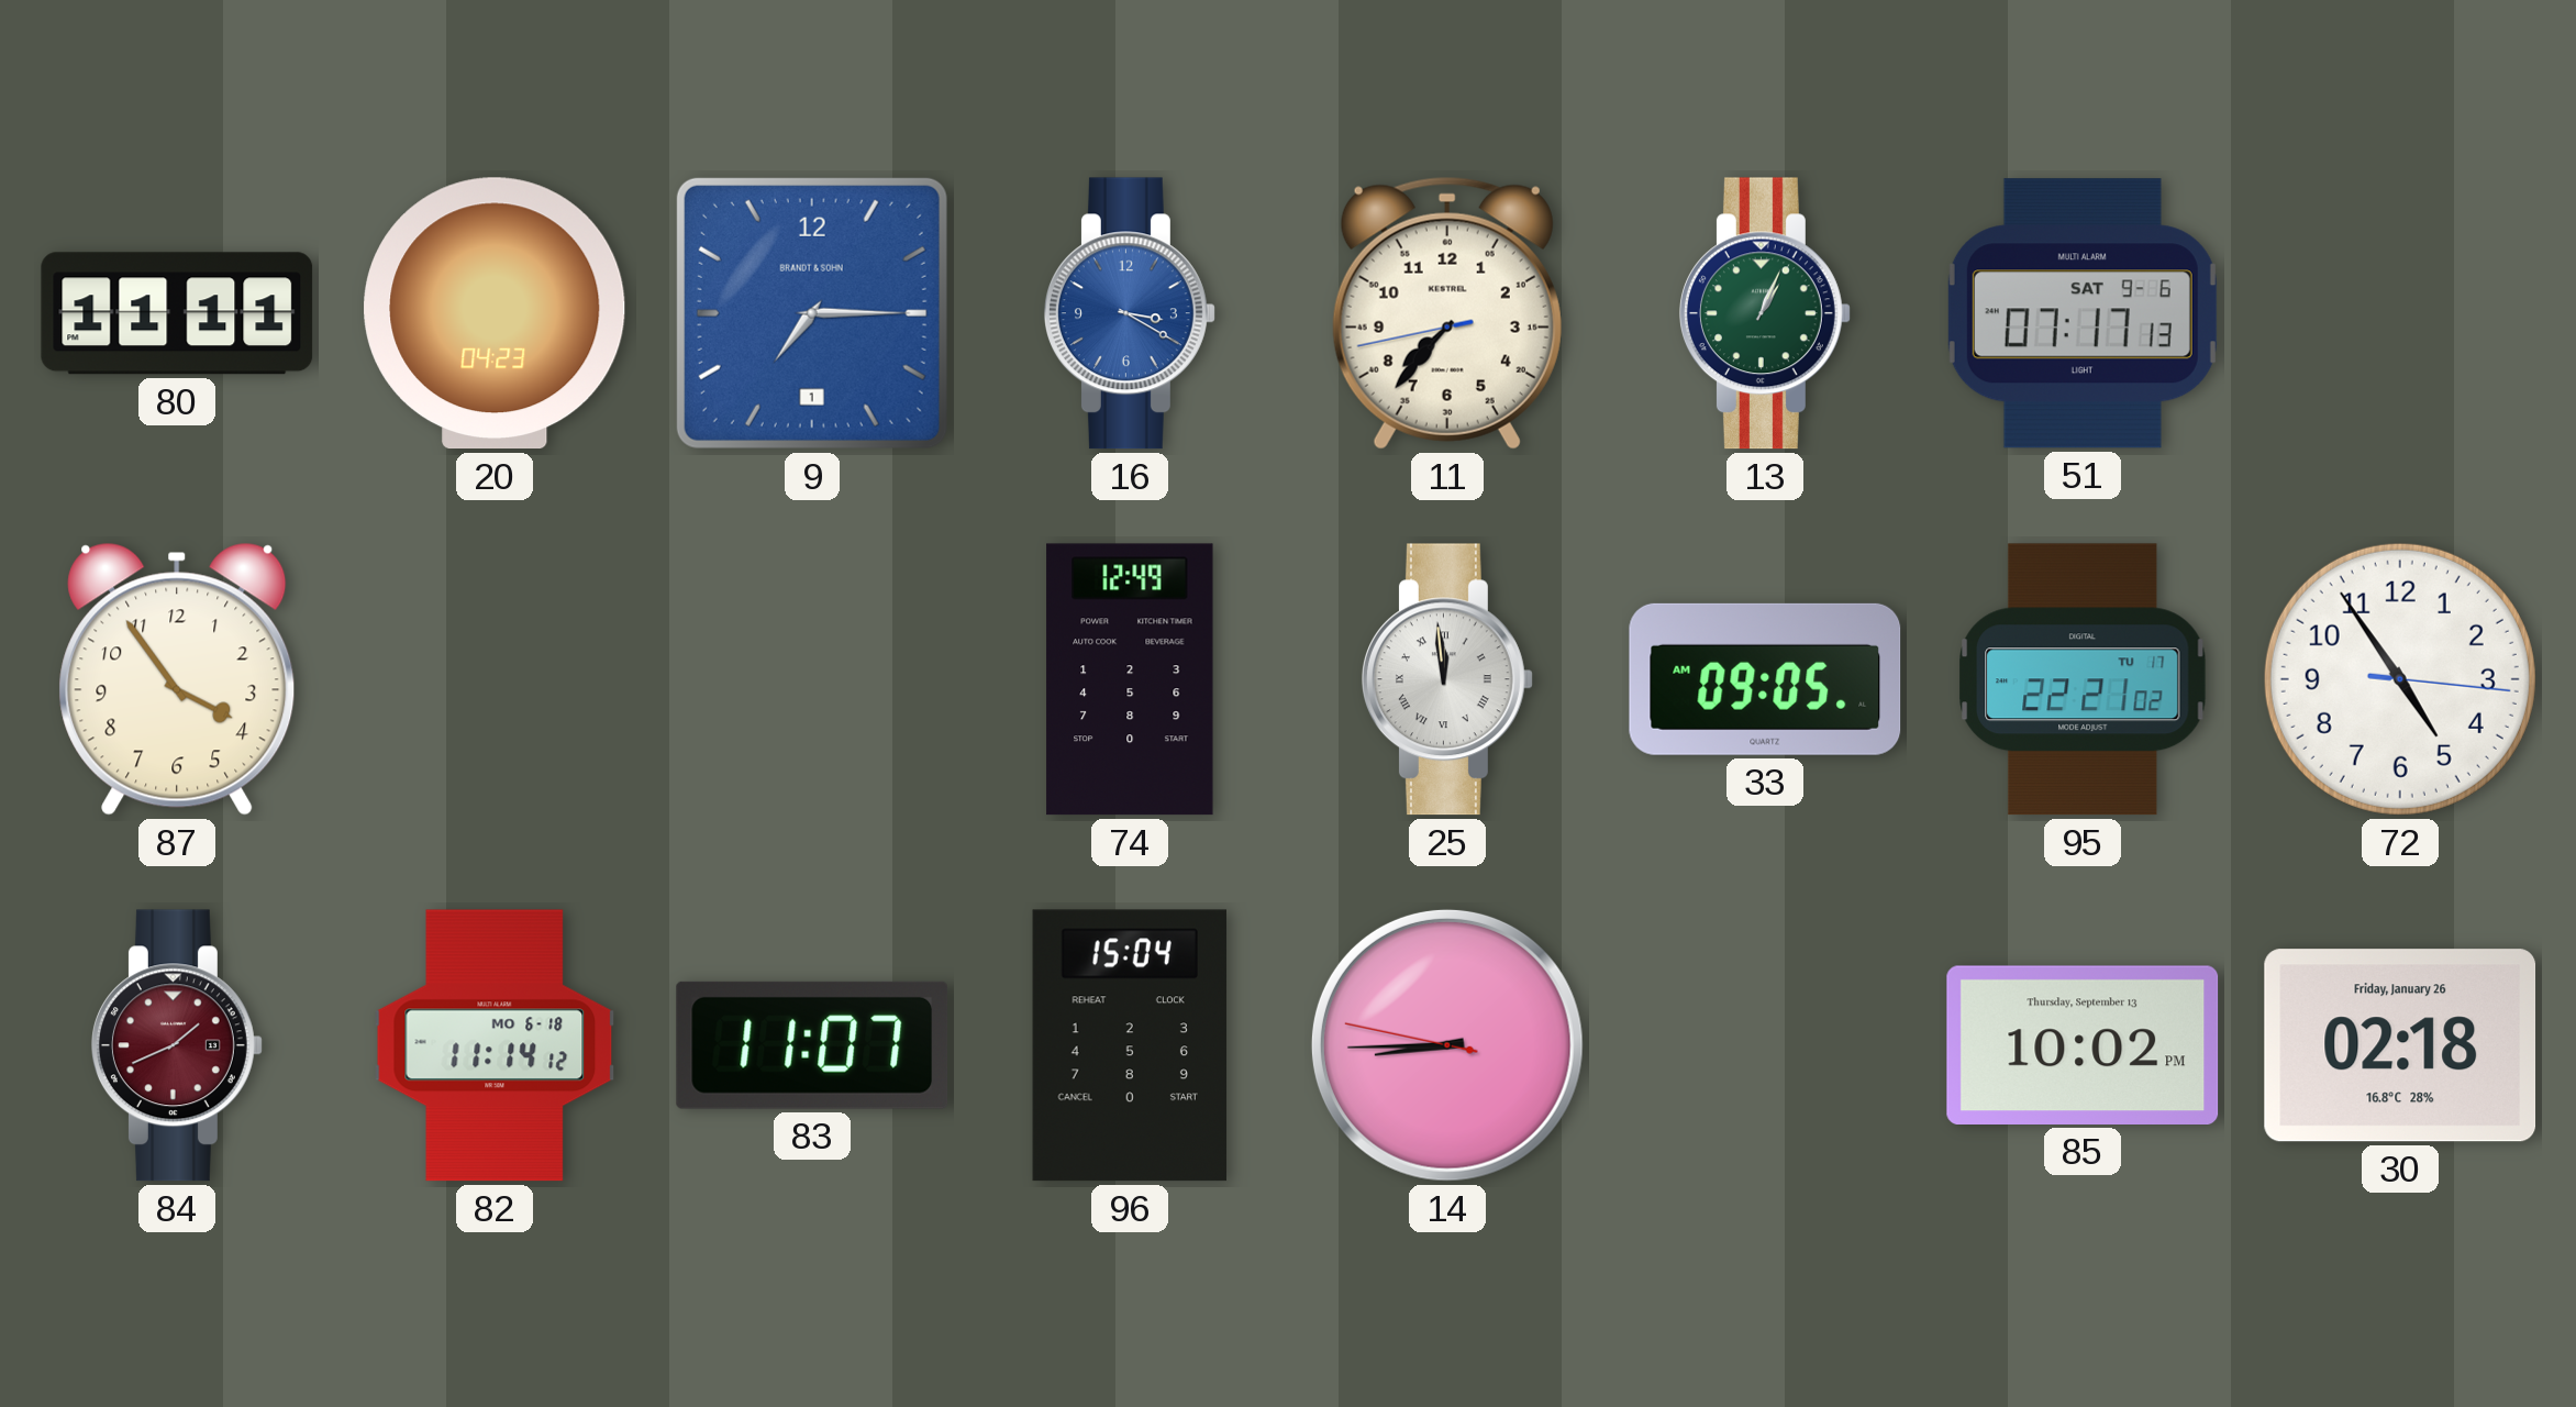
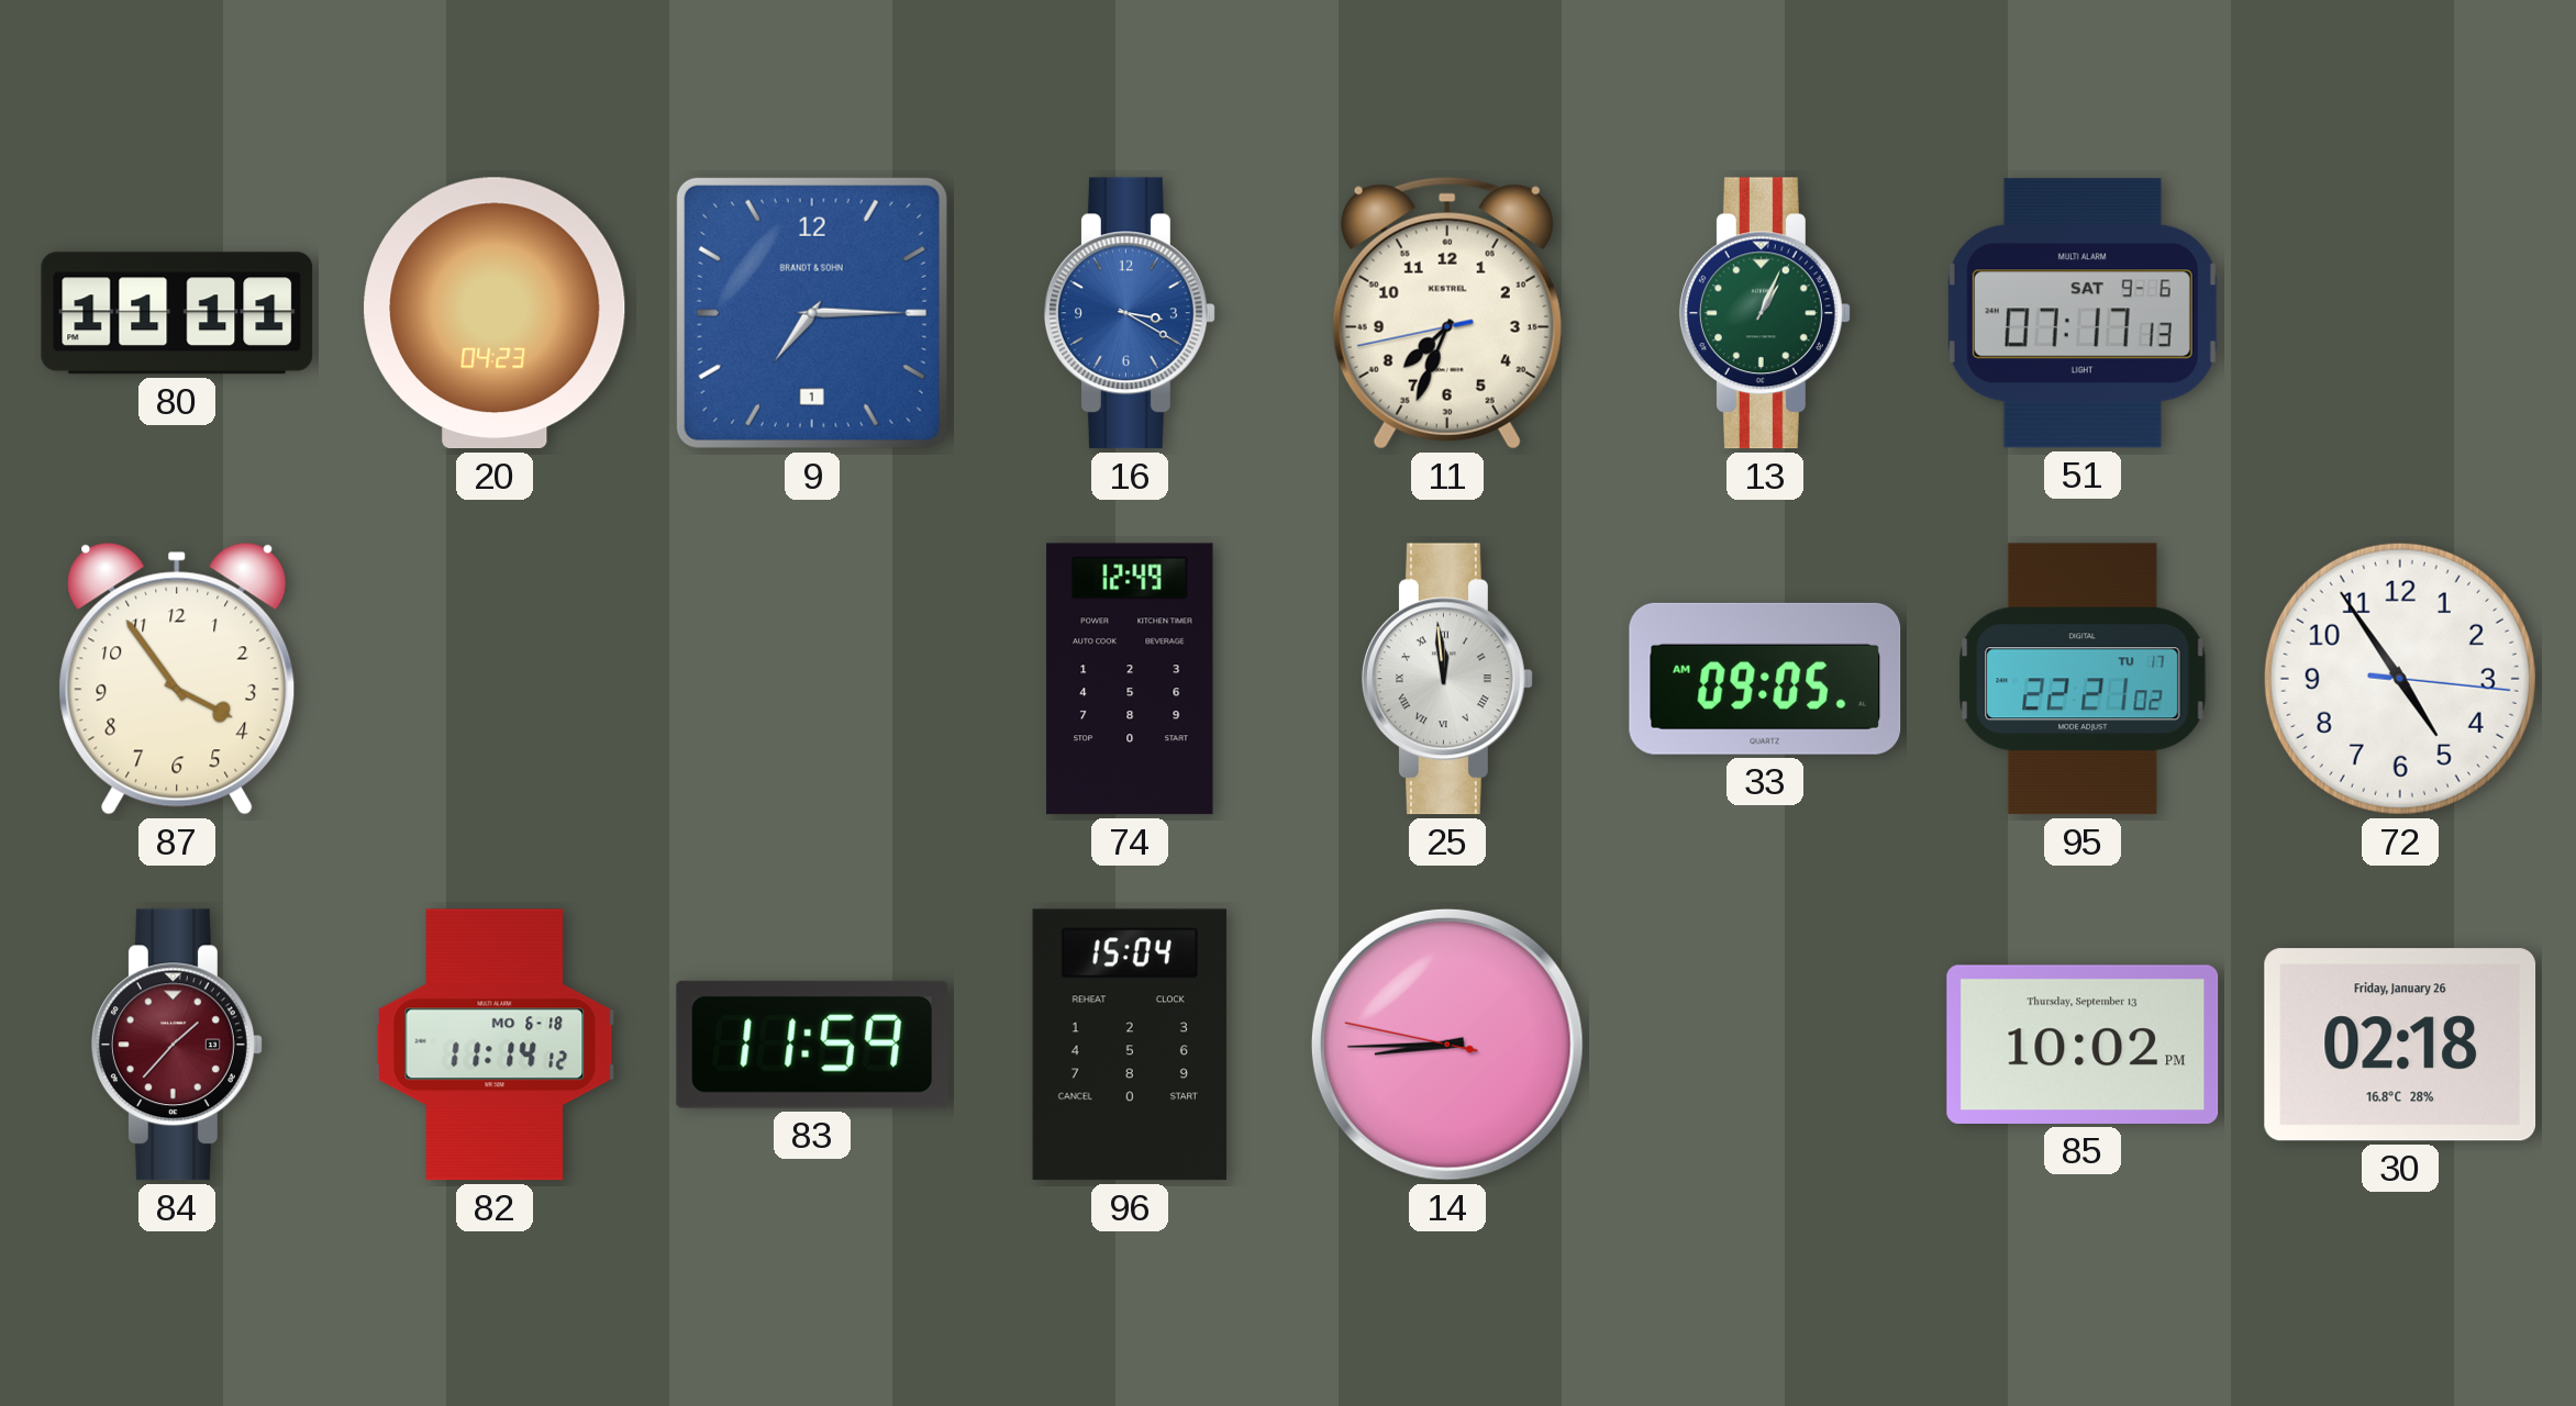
11: 7:36 -> 7:33 (1447, 313)
84: 1:41 -> 1:37 (177, 1045)
83: 11:07 -> 11:59 (812, 1045)
